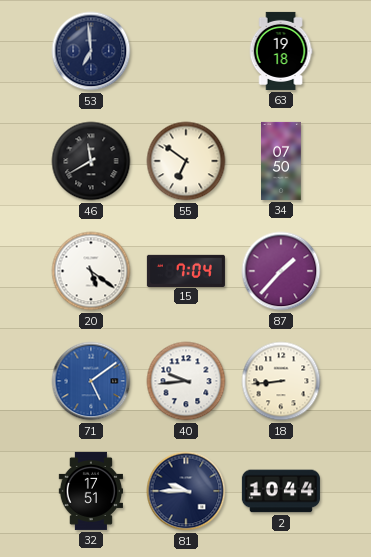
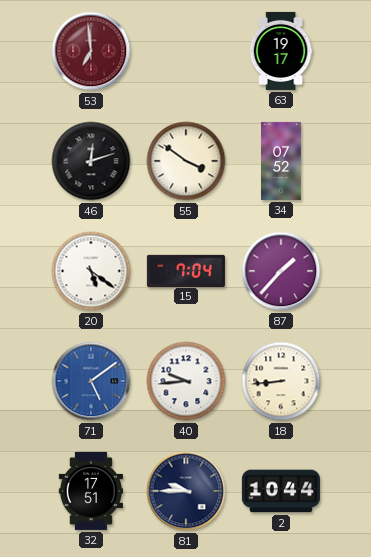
53 dial: navy -> burgundy (91, 51)
63: 19:18 -> 19:17 (281, 51)
46: 11:40 -> 12:12 (91, 161)
55: 6:51 -> 3:51 (186, 161)
34: 07:50 -> 07:52 (282, 161)
